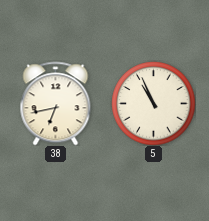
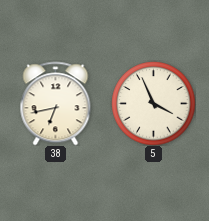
5: 10:56 -> 3:56 (153, 103)
